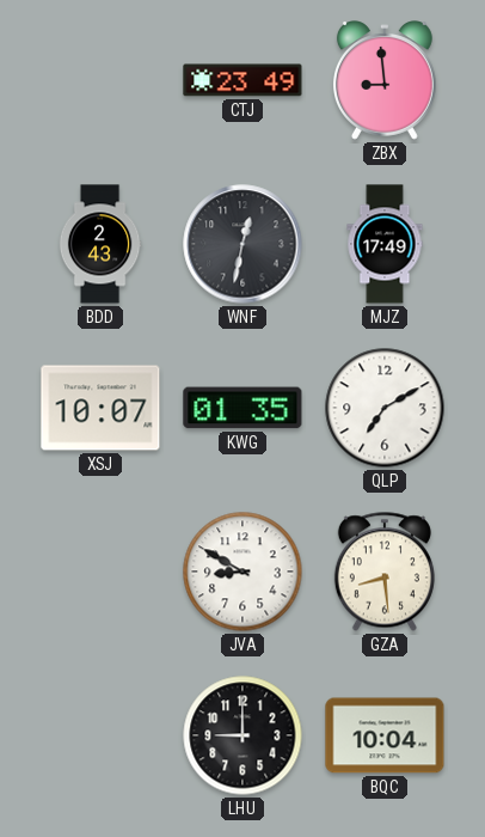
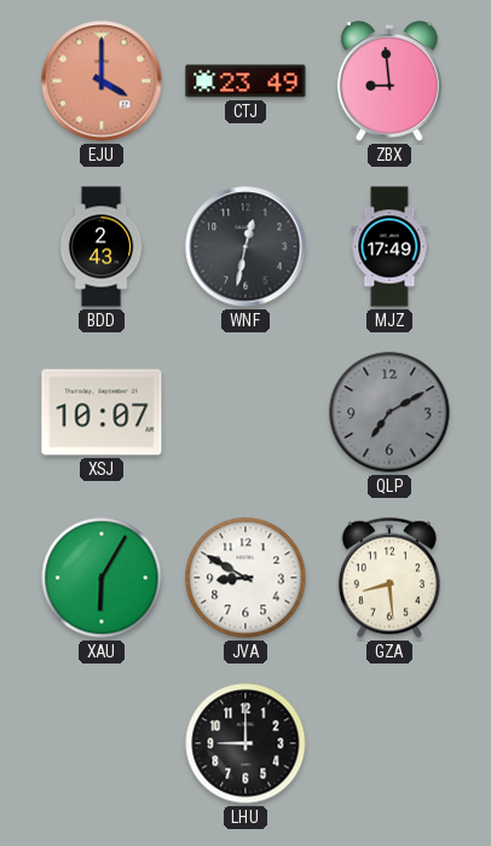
EJU: none -> 4:00 (102, 81)
KWG: 01:35 -> none (242, 408)
QLP dial: white -> grey (389, 412)
XAU: none -> 6:05 (102, 578)
BQC: 10:04 -> none (385, 735)
